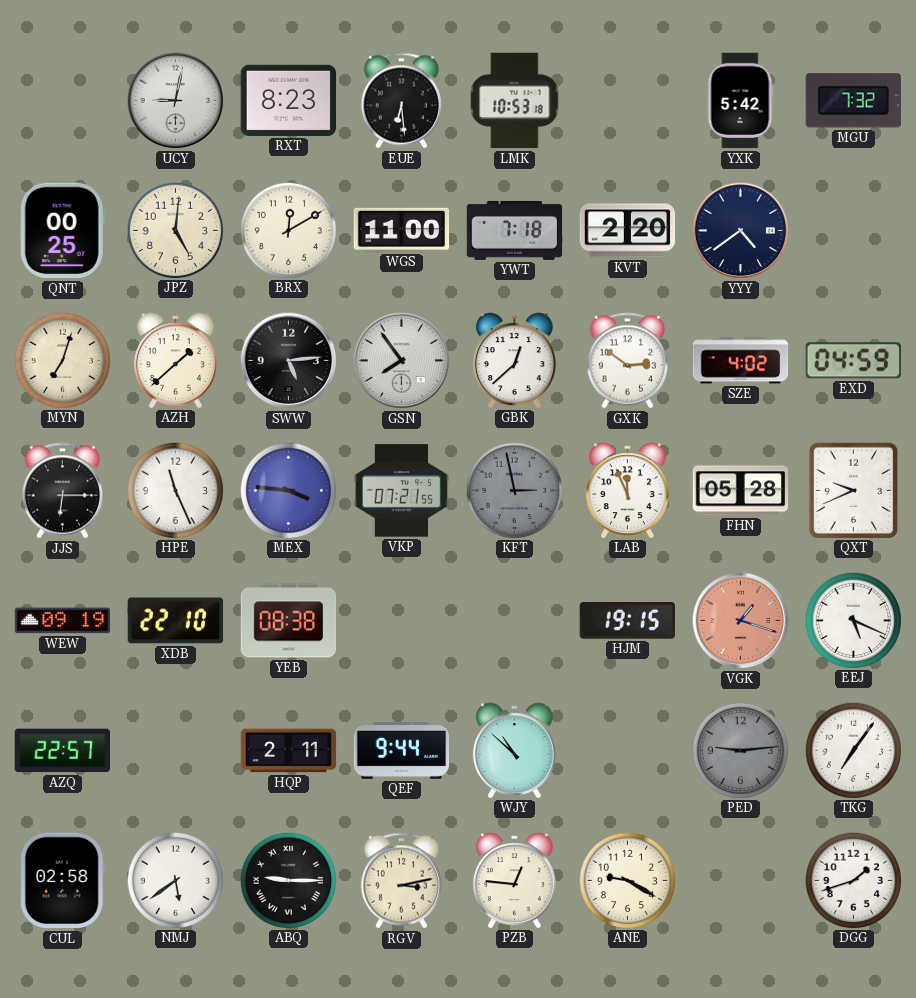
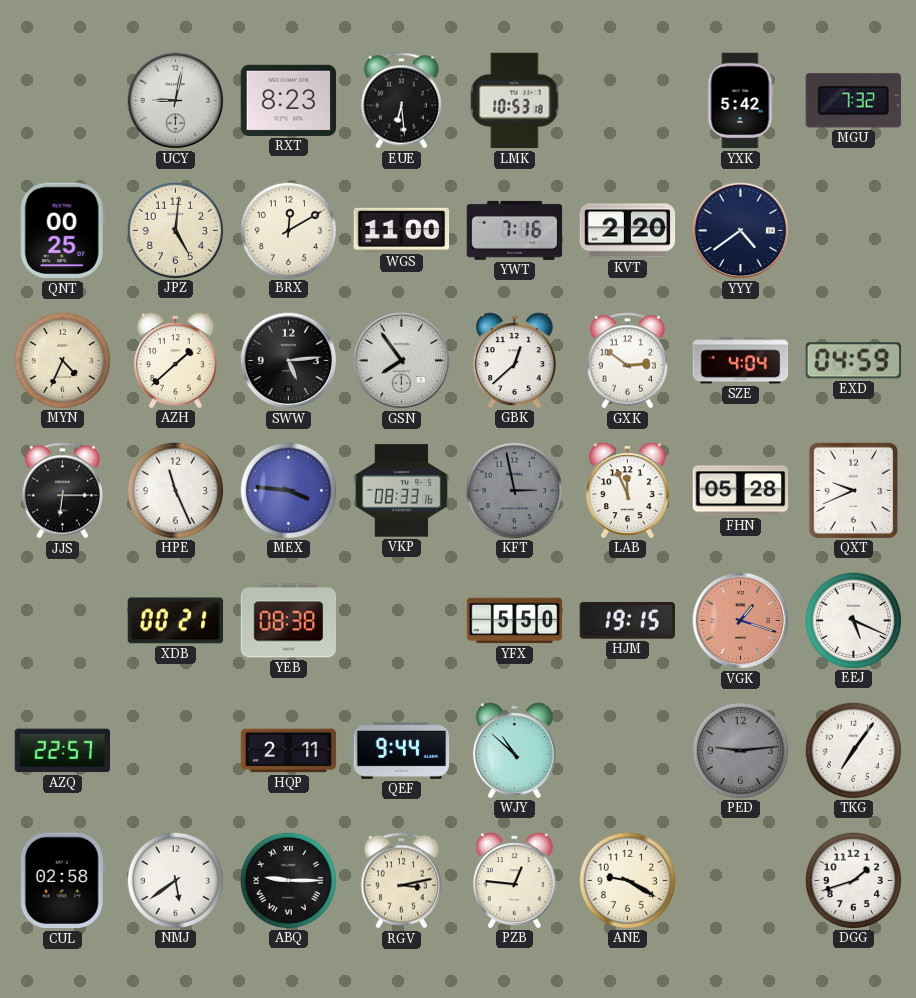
YWT: 7:18 -> 7:16 (515, 230)
MYN: 7:03 -> 4:34 (62, 360)
SZE: 4:02 -> 4:04 (741, 361)
VKP: 07:21 -> 08:33 (402, 491)
WEW: 09:19 -> none (63, 621)
XDB: 22:10 -> 00:21 (176, 621)
YFX: none -> 5:50 (515, 621)
